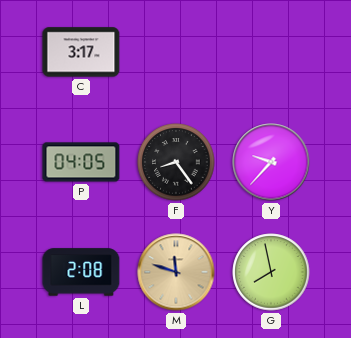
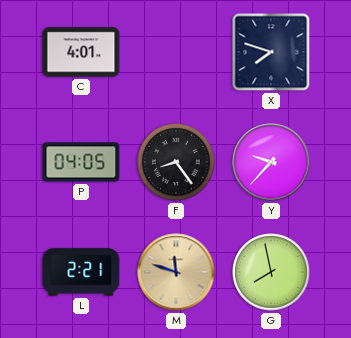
C: 3:17 -> 4:01 (81, 52)
X: none -> 7:48 (271, 52)
L: 2:08 -> 2:21 (81, 272)
